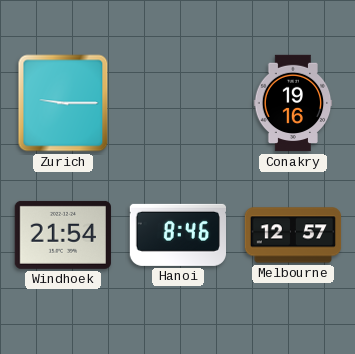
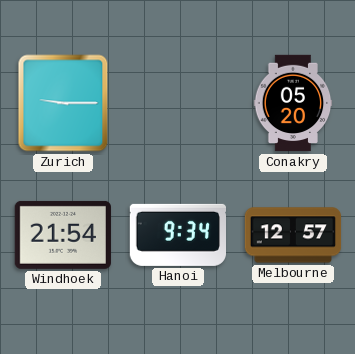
Conakry: 19:16 -> 05:20 (293, 103)
Hanoi: 8:46 -> 9:34 (177, 235)
